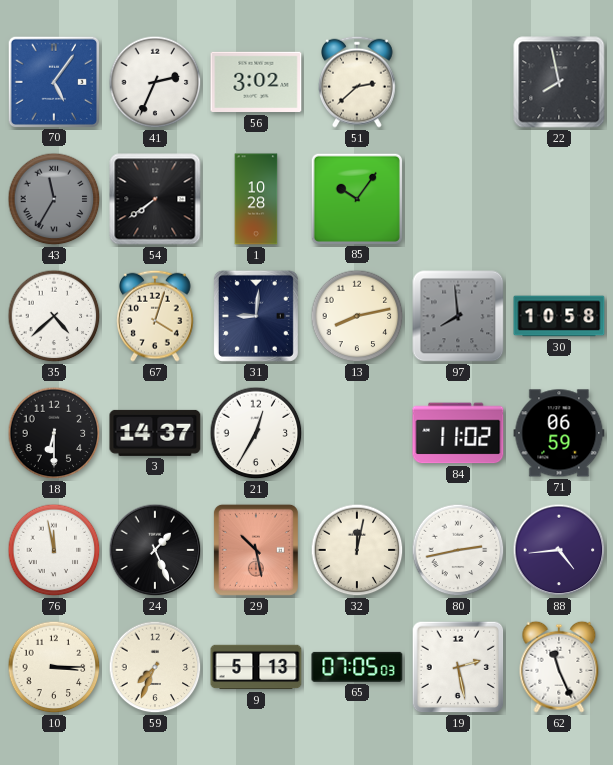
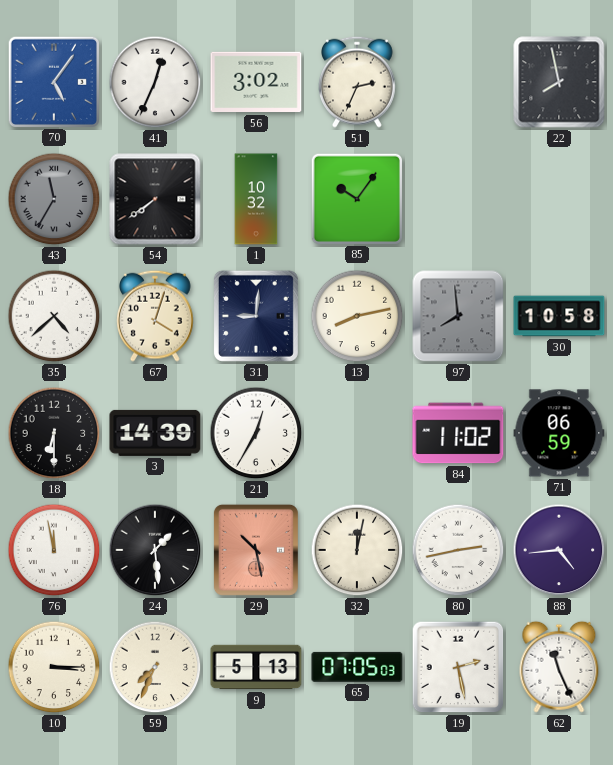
41: 2:34 -> 12:34 (155, 82)
51: 2:38 -> 2:34 (358, 82)
1: 10:28 -> 10:32 (256, 199)
3: 14:37 -> 14:39 (155, 433)
24: 1:26 -> 1:29 (155, 550)
